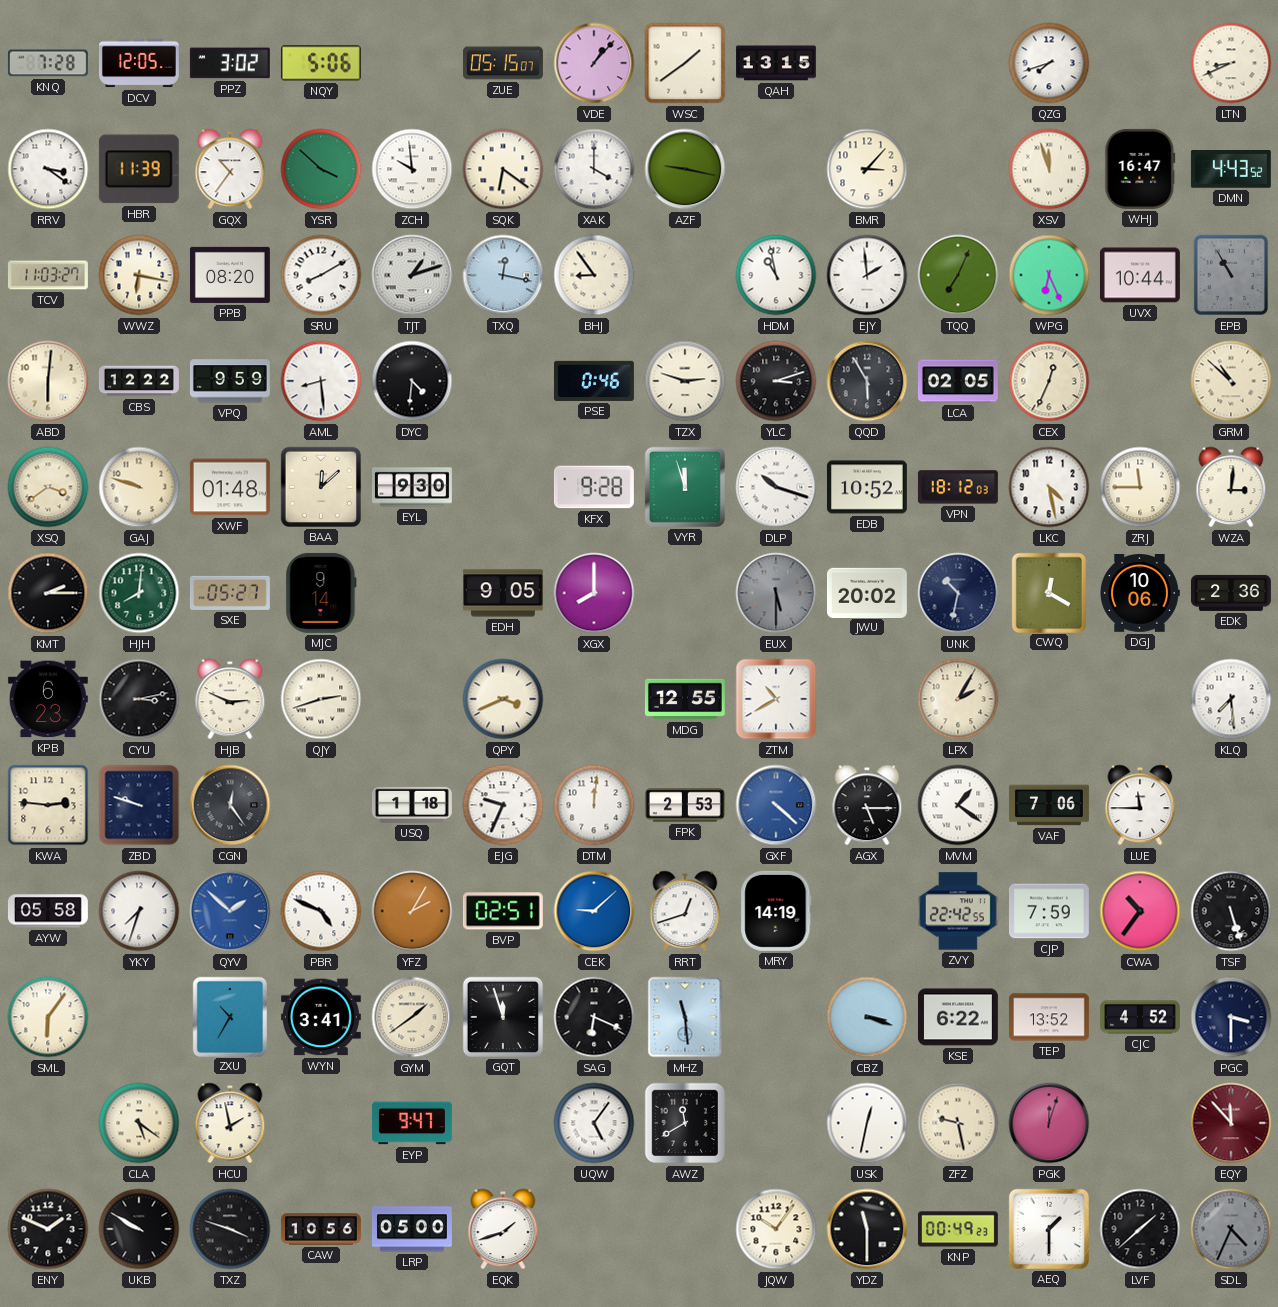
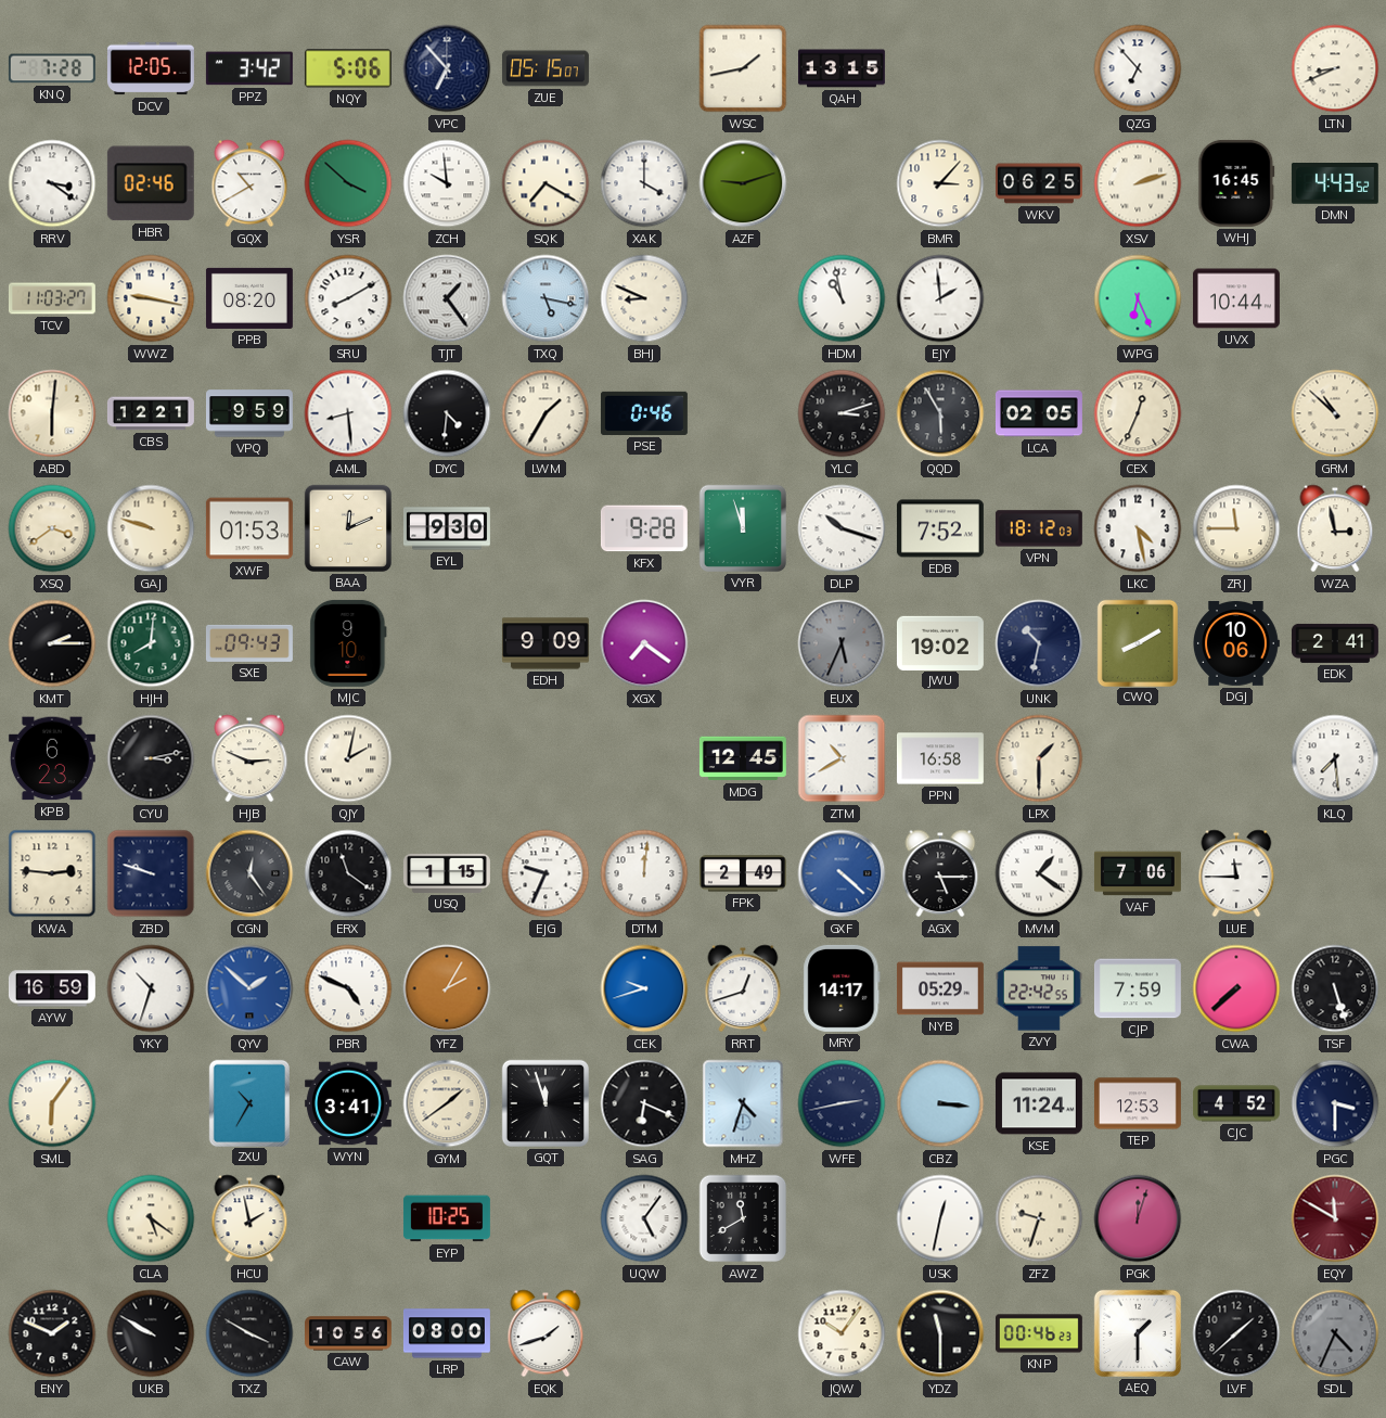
PPZ: 3:02 -> 3:42 (249, 68)
VPC: none -> 6:53 (447, 68)
VDE: 1:07 -> none (594, 63)
WSC: 1:39 -> 1:43 (743, 68)
QZG: 7:42 -> 6:53 (1138, 68)
HBR: 11:39 -> 02:46 (151, 183)
GQX: 10:36 -> 10:40 (249, 183)
SQK: 6:21 -> 7:20 (546, 183)
AZF: 9:17 -> 9:12 (743, 183)
WKV: none -> 06:25 (1039, 183)
XSV: 11:57 -> 2:12 (1138, 183)
WHJ: 16:47 -> 16:45 (1236, 183)
WWZ: 6:17 -> 9:17 (151, 298)
TJT: 1:12 -> 1:24 (447, 298)
TXQ: 12:17 -> 5:17 (546, 298)
BHJ: 8:54 -> 8:49 (644, 298)
TQQ: 7:04 -> none (958, 275)
EPB: 10:55 -> none (1231, 275)
CBS: 12:22 -> 12:21 (151, 413)
LWM: none -> 1:35 (546, 413)
TZX: 2:48 -> none (685, 381)
XWF: 01:48 -> 01:53 (249, 528)
BAA: 12:08 -> 12:11 (348, 528)
EDB: 10:52 -> 7:52 (940, 528)
WZA: 3:01 -> 2:58 (1335, 528)
SXE: 05:27 -> 09:43 (249, 643)
MJC: 9:14 -> 9:10 (348, 643)
EDH: 9:05 -> 9:09 (546, 643)
XGX: 8:00 -> 7:21 (644, 643)
EUX: 5:30 -> 5:34 (842, 643)
JWU: 20:02 -> 19:02 (940, 642)
CWQ: 12:20 -> 8:10 (1137, 642)
EDK: 2:36 -> 2:41 (1335, 643)
QJY: 2:42 -> 2:02 (348, 758)
QPY: 3:41 -> none (503, 699)
MDG: 12:55 -> 12:45 (743, 758)
PPN: none -> 16:58 (940, 758)
LPX: 2:05 -> 1:30 (1039, 758)
ERX: none -> 11:21 (348, 873)
USQ: 1:18 -> 1:15 (447, 873)
FPK: 2:53 -> 2:49 (743, 873)
AYW: 05:58 -> 16:59 (52, 988)
YKY: 7:33 -> 10:33 (151, 988)
BVP: 02:51 -> none (503, 911)
CEK: 9:08 -> 9:42 (644, 988)
MRY: 14:19 -> 14:17 (842, 988)
NYB: none -> 05:29 (940, 988)
CWA: 10:36 -> 7:38 (1236, 988)
MHZ: 11:29 -> 4:33 (743, 1103)
WFE: none -> 2:43 (842, 1103)
CBZ: 3:18 -> 3:16 (940, 1103)
KSE: 6:22 -> 11:24 (1039, 1103)
TEP: 13:52 -> 12:53 (1138, 1103)
EYP: 9:47 -> 10:25 (447, 1218)
ZFZ: 9:28 -> 9:33 (1039, 1218)
EQY: 11:53 -> 11:50 (1335, 1218)
TXZ: 3:48 -> 3:50 (249, 1333)
LRP: 05:00 -> 08:00 (447, 1333)
KNP: 00:49 -> 00:46 (1039, 1333)
